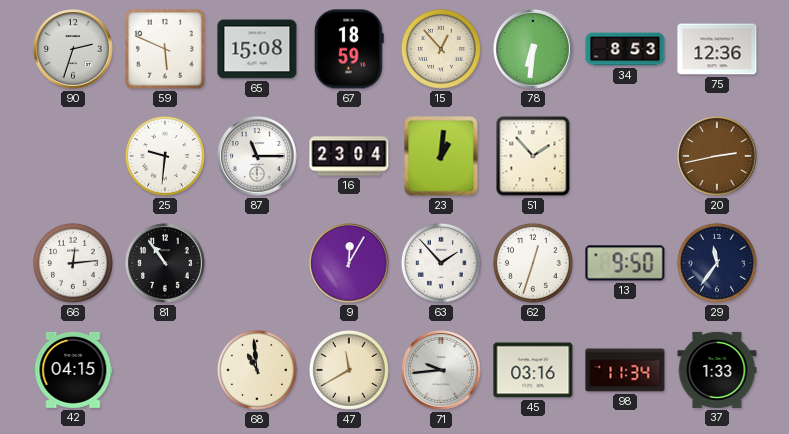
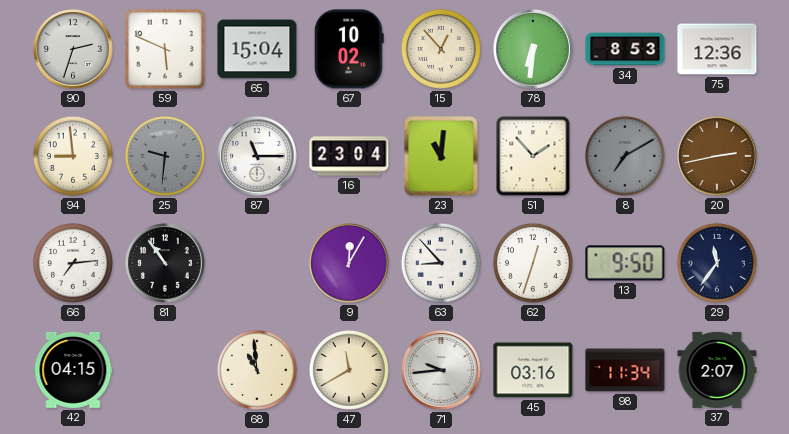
65: 15:08 -> 15:04 (257, 49)
67: 18:59 -> 10:02 (349, 49)
94: none -> 8:59 (73, 156)
25 dial: white -> grey (165, 156)
23: 1:01 -> 11:01 (441, 156)
8: none -> 7:10 (625, 156)
66: 12:14 -> 7:14 (73, 263)
63: 1:53 -> 8:53 (441, 263)
37: 1:33 -> 2:07 (717, 370)
